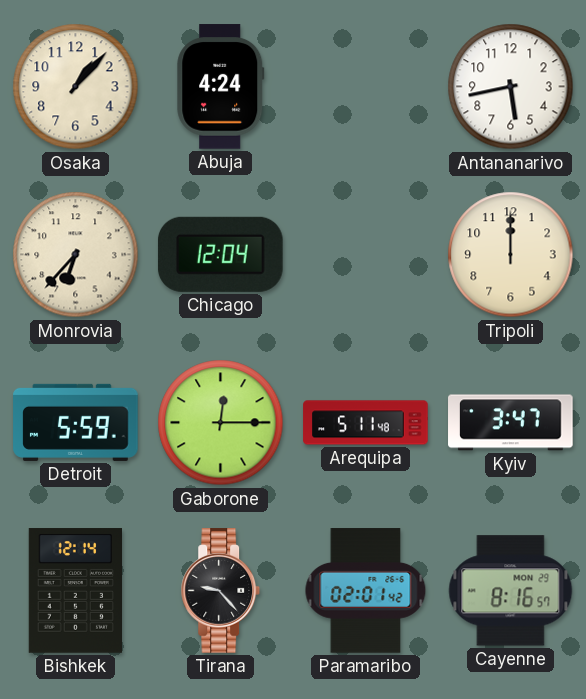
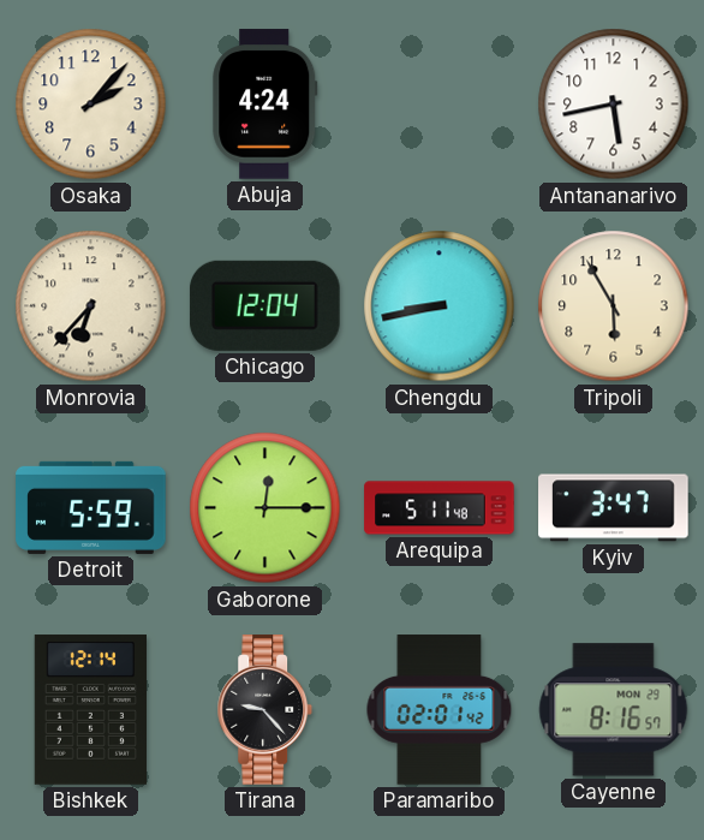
Osaka: 1:07 -> 2:07 (91, 105)
Chengdu: none -> 8:43 (440, 306)
Tripoli: 12:00 -> 5:55 (614, 306)
